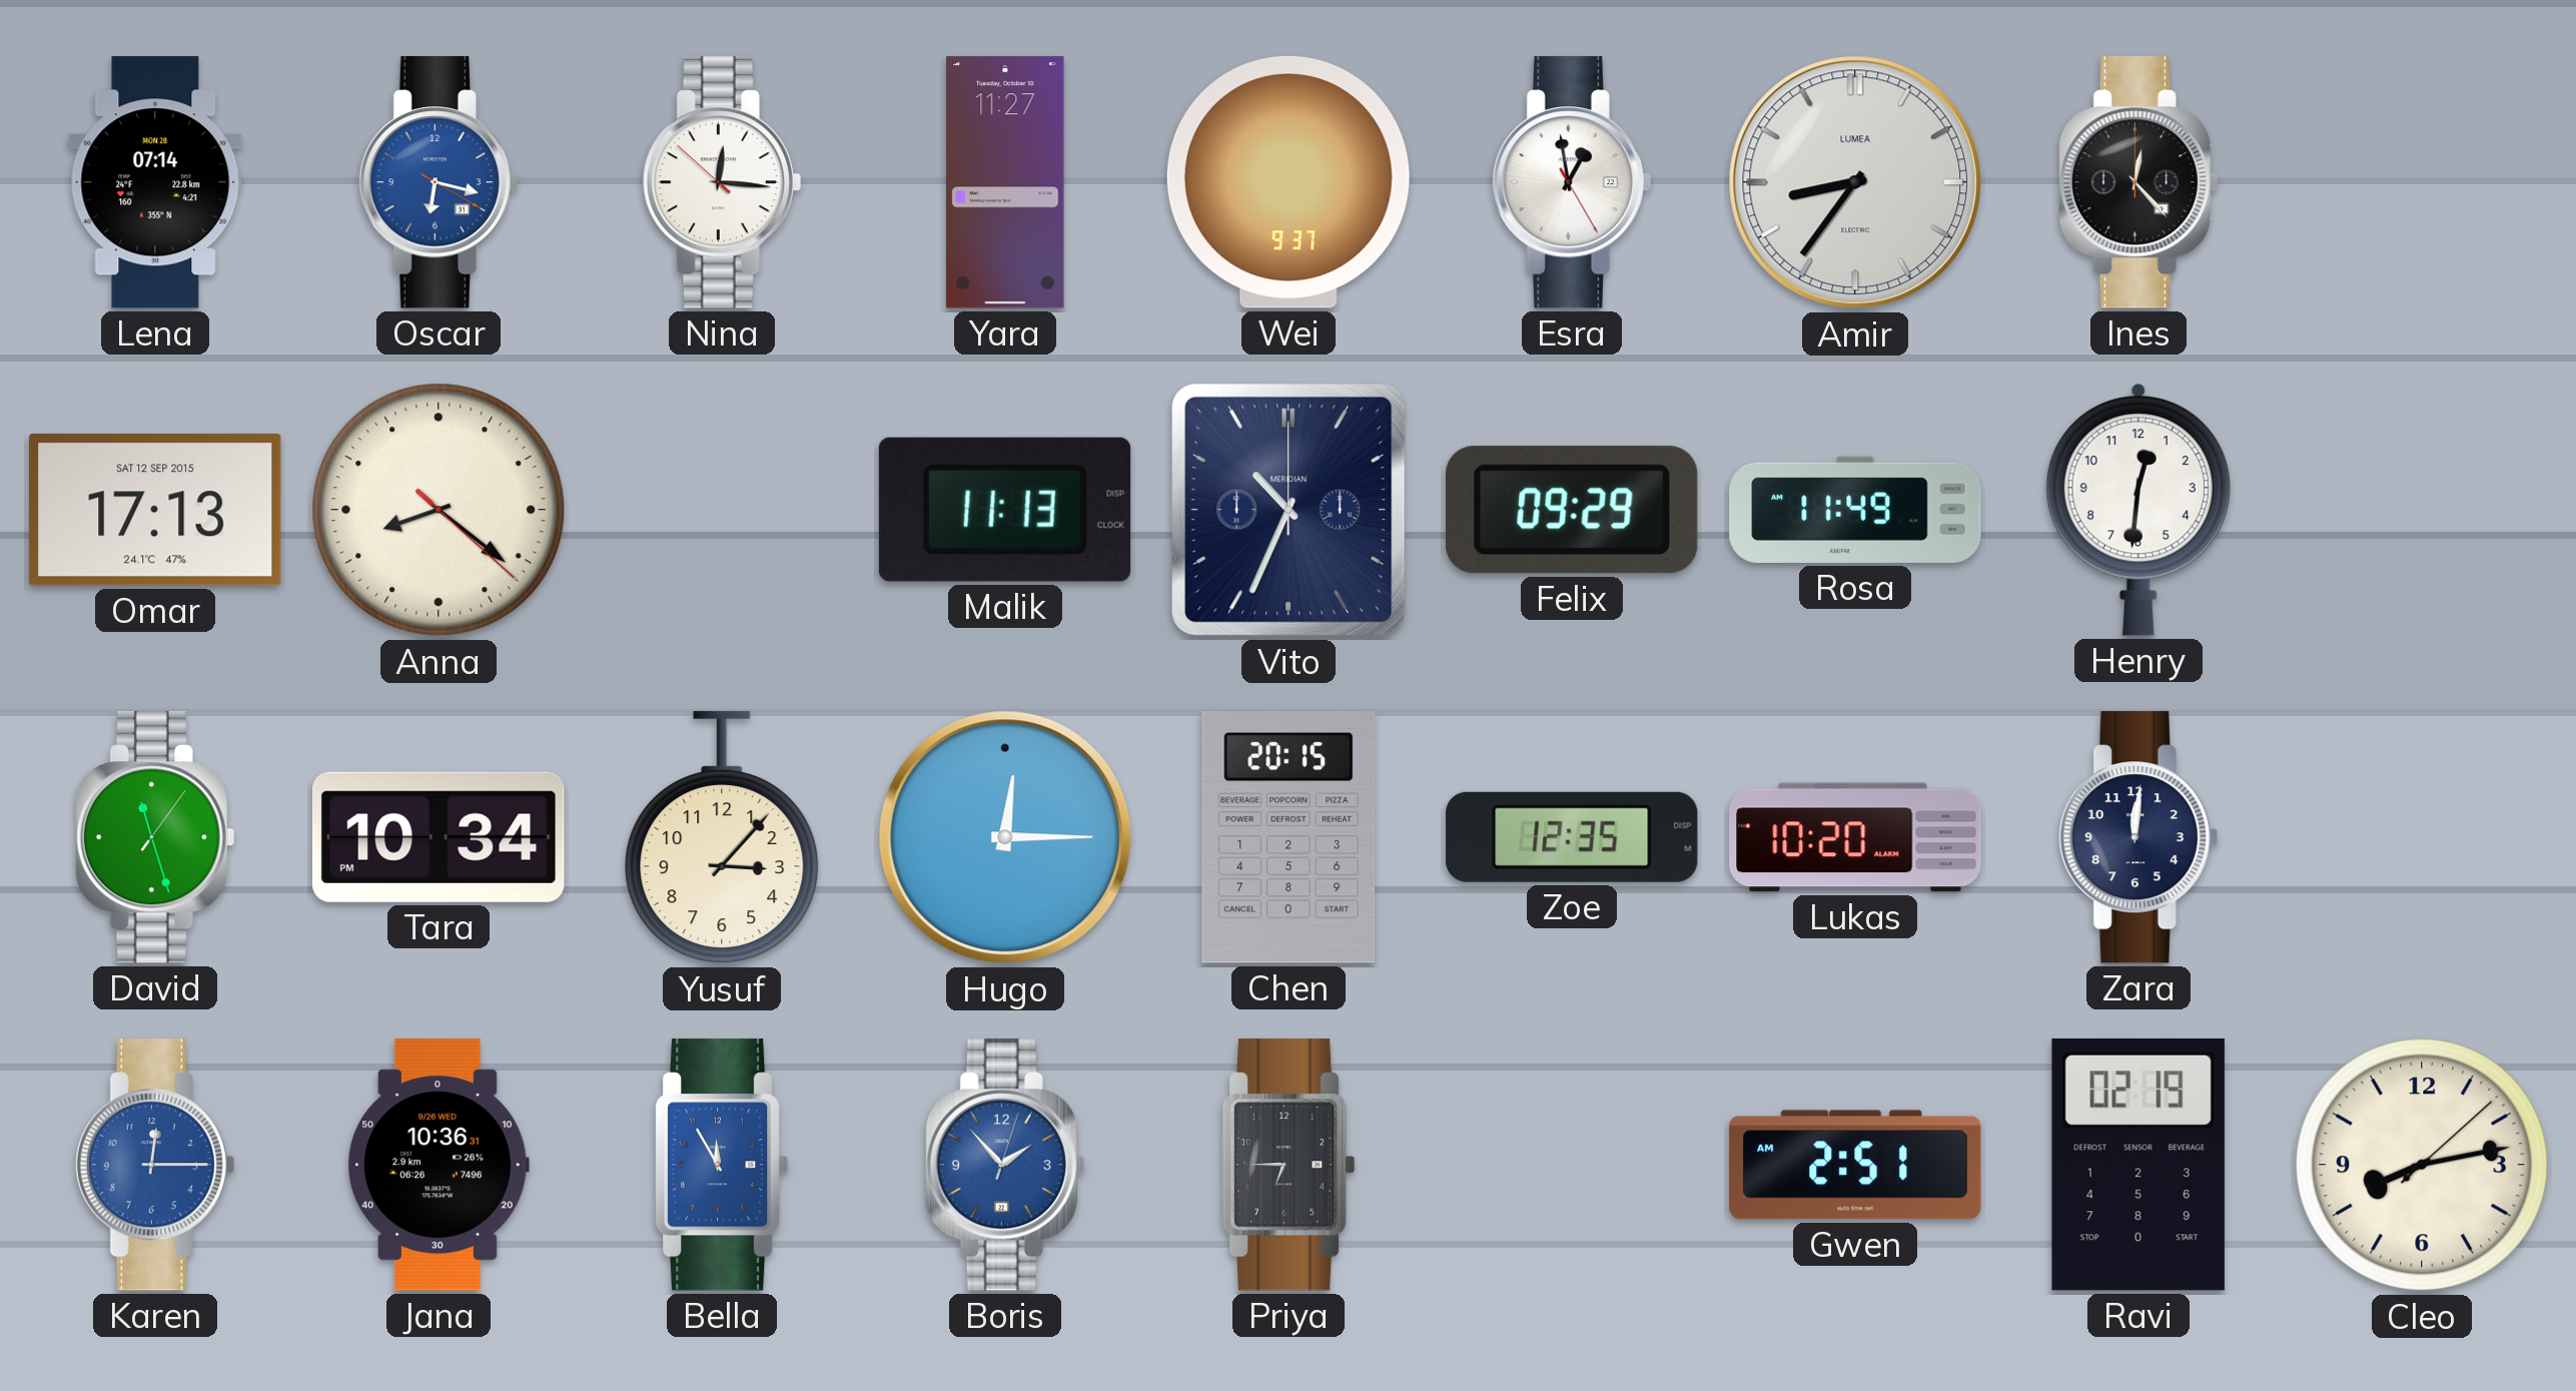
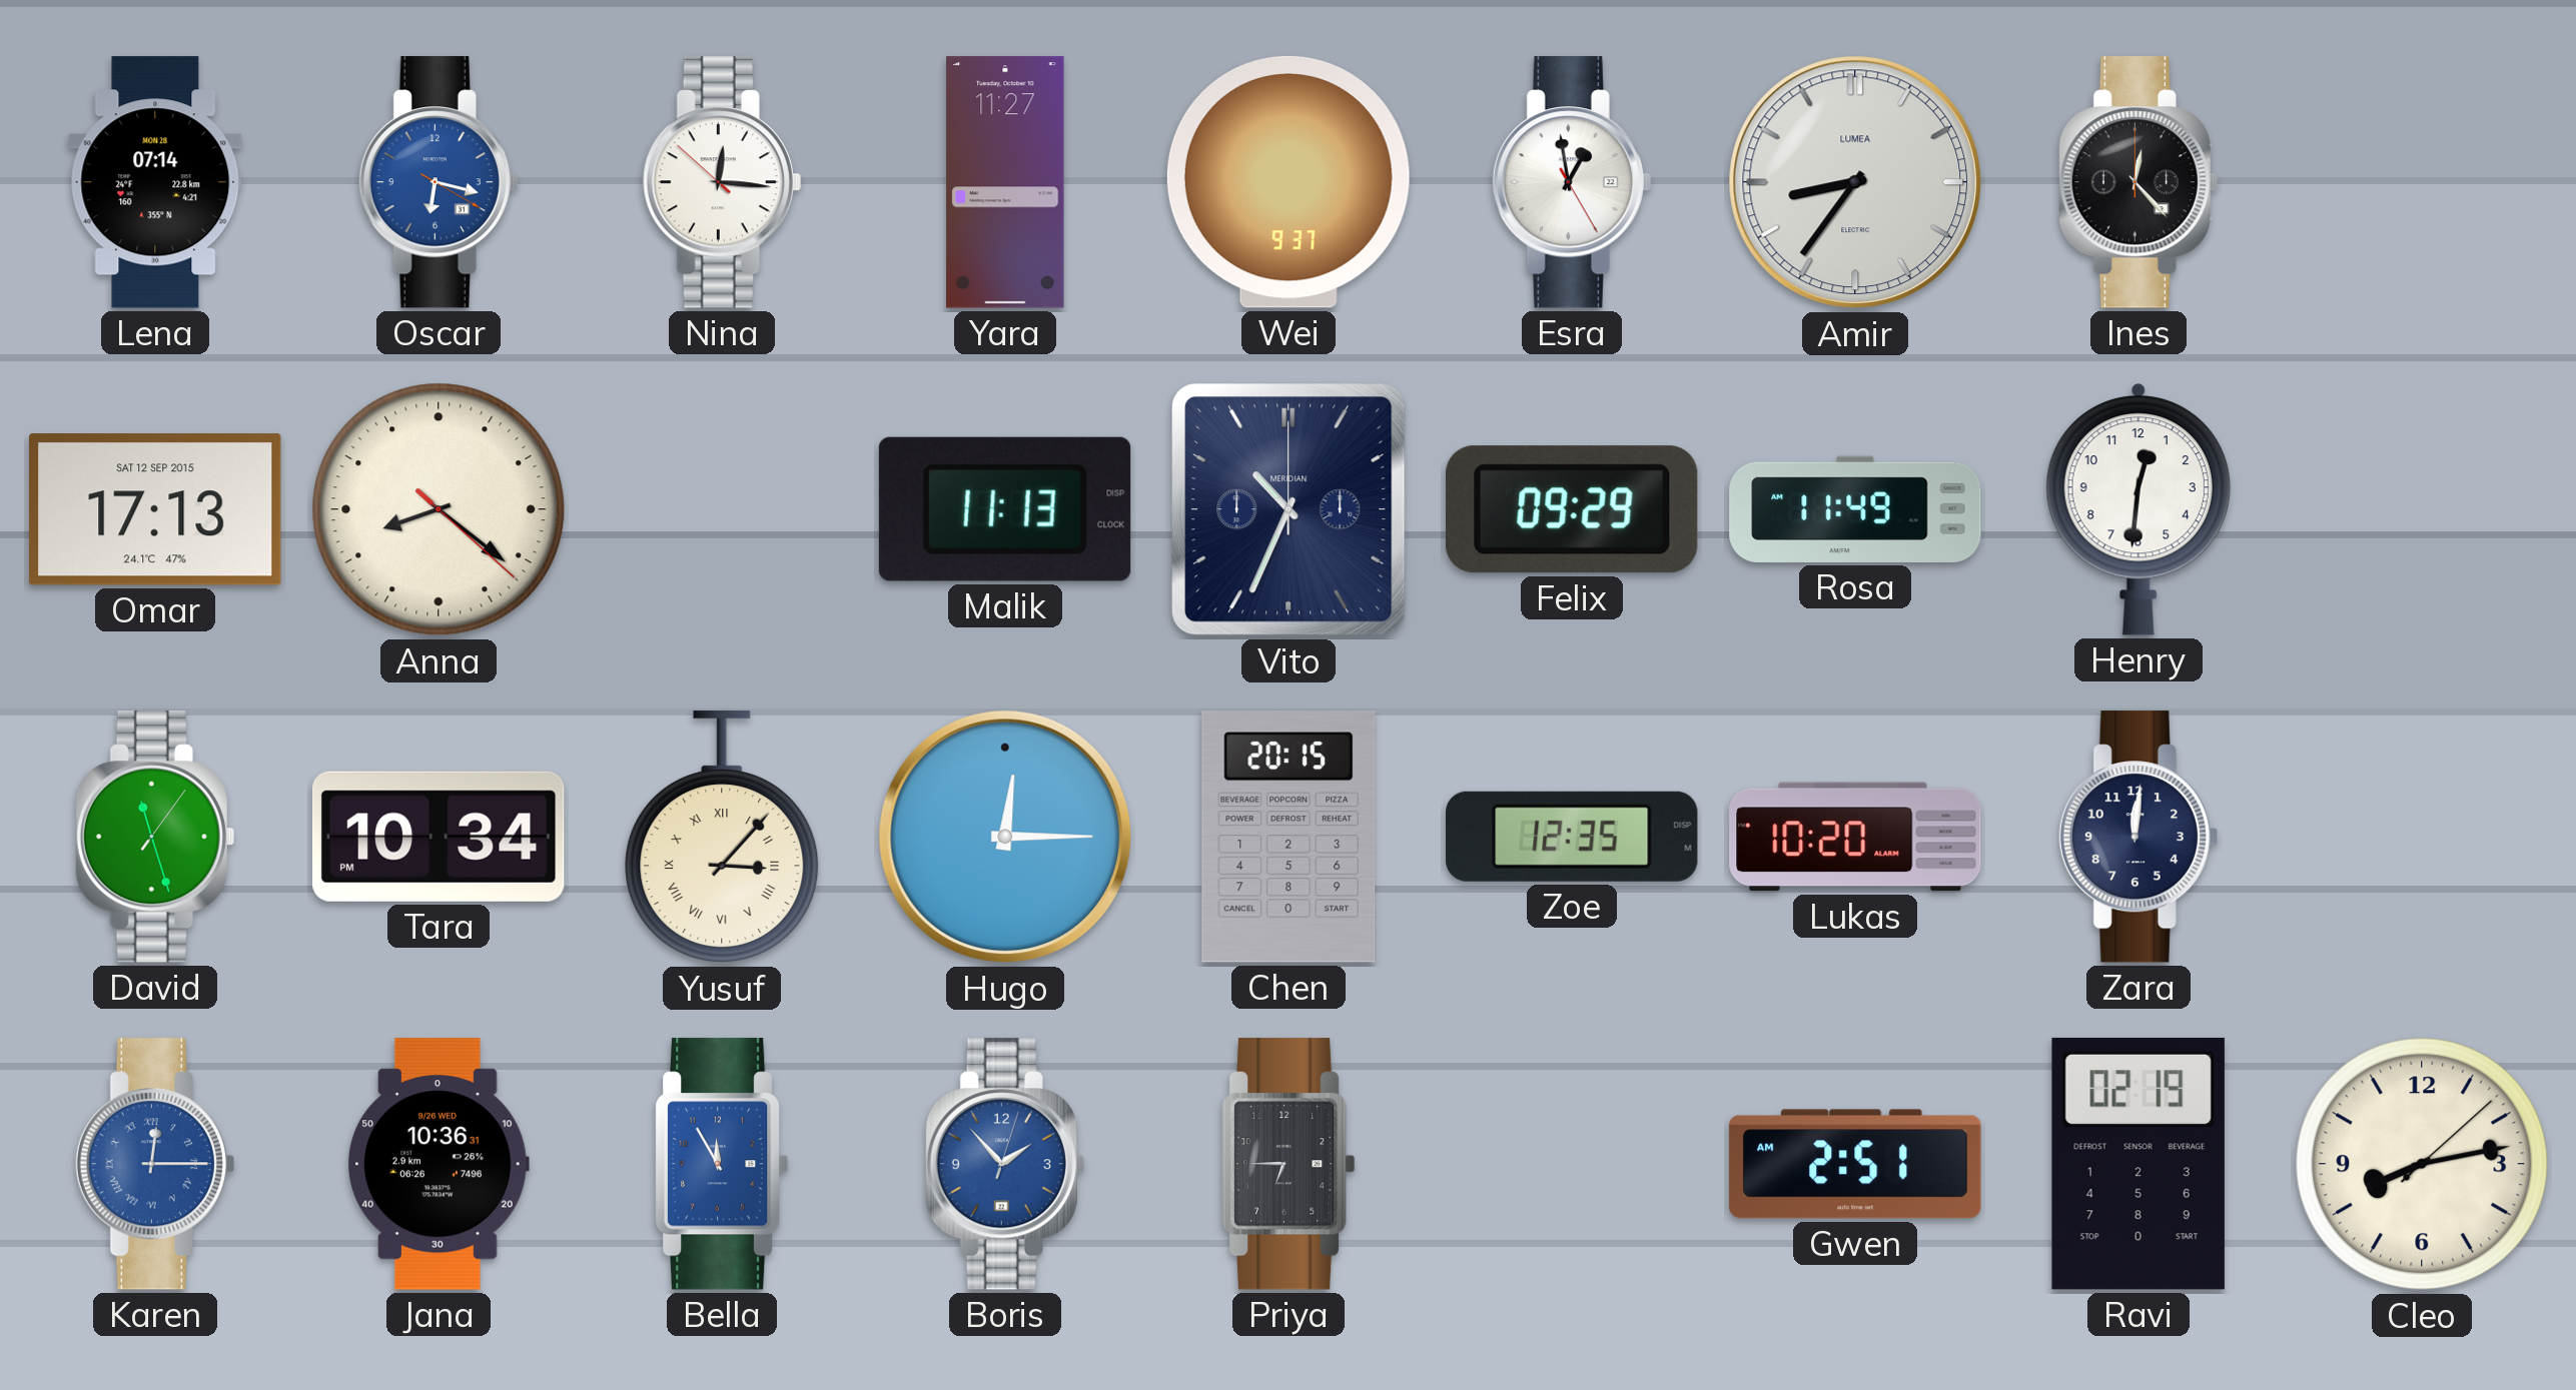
Yusuf numerals: Arabic -> Roman (722, 838)
Karen numerals: Arabic -> Roman (155, 1164)
